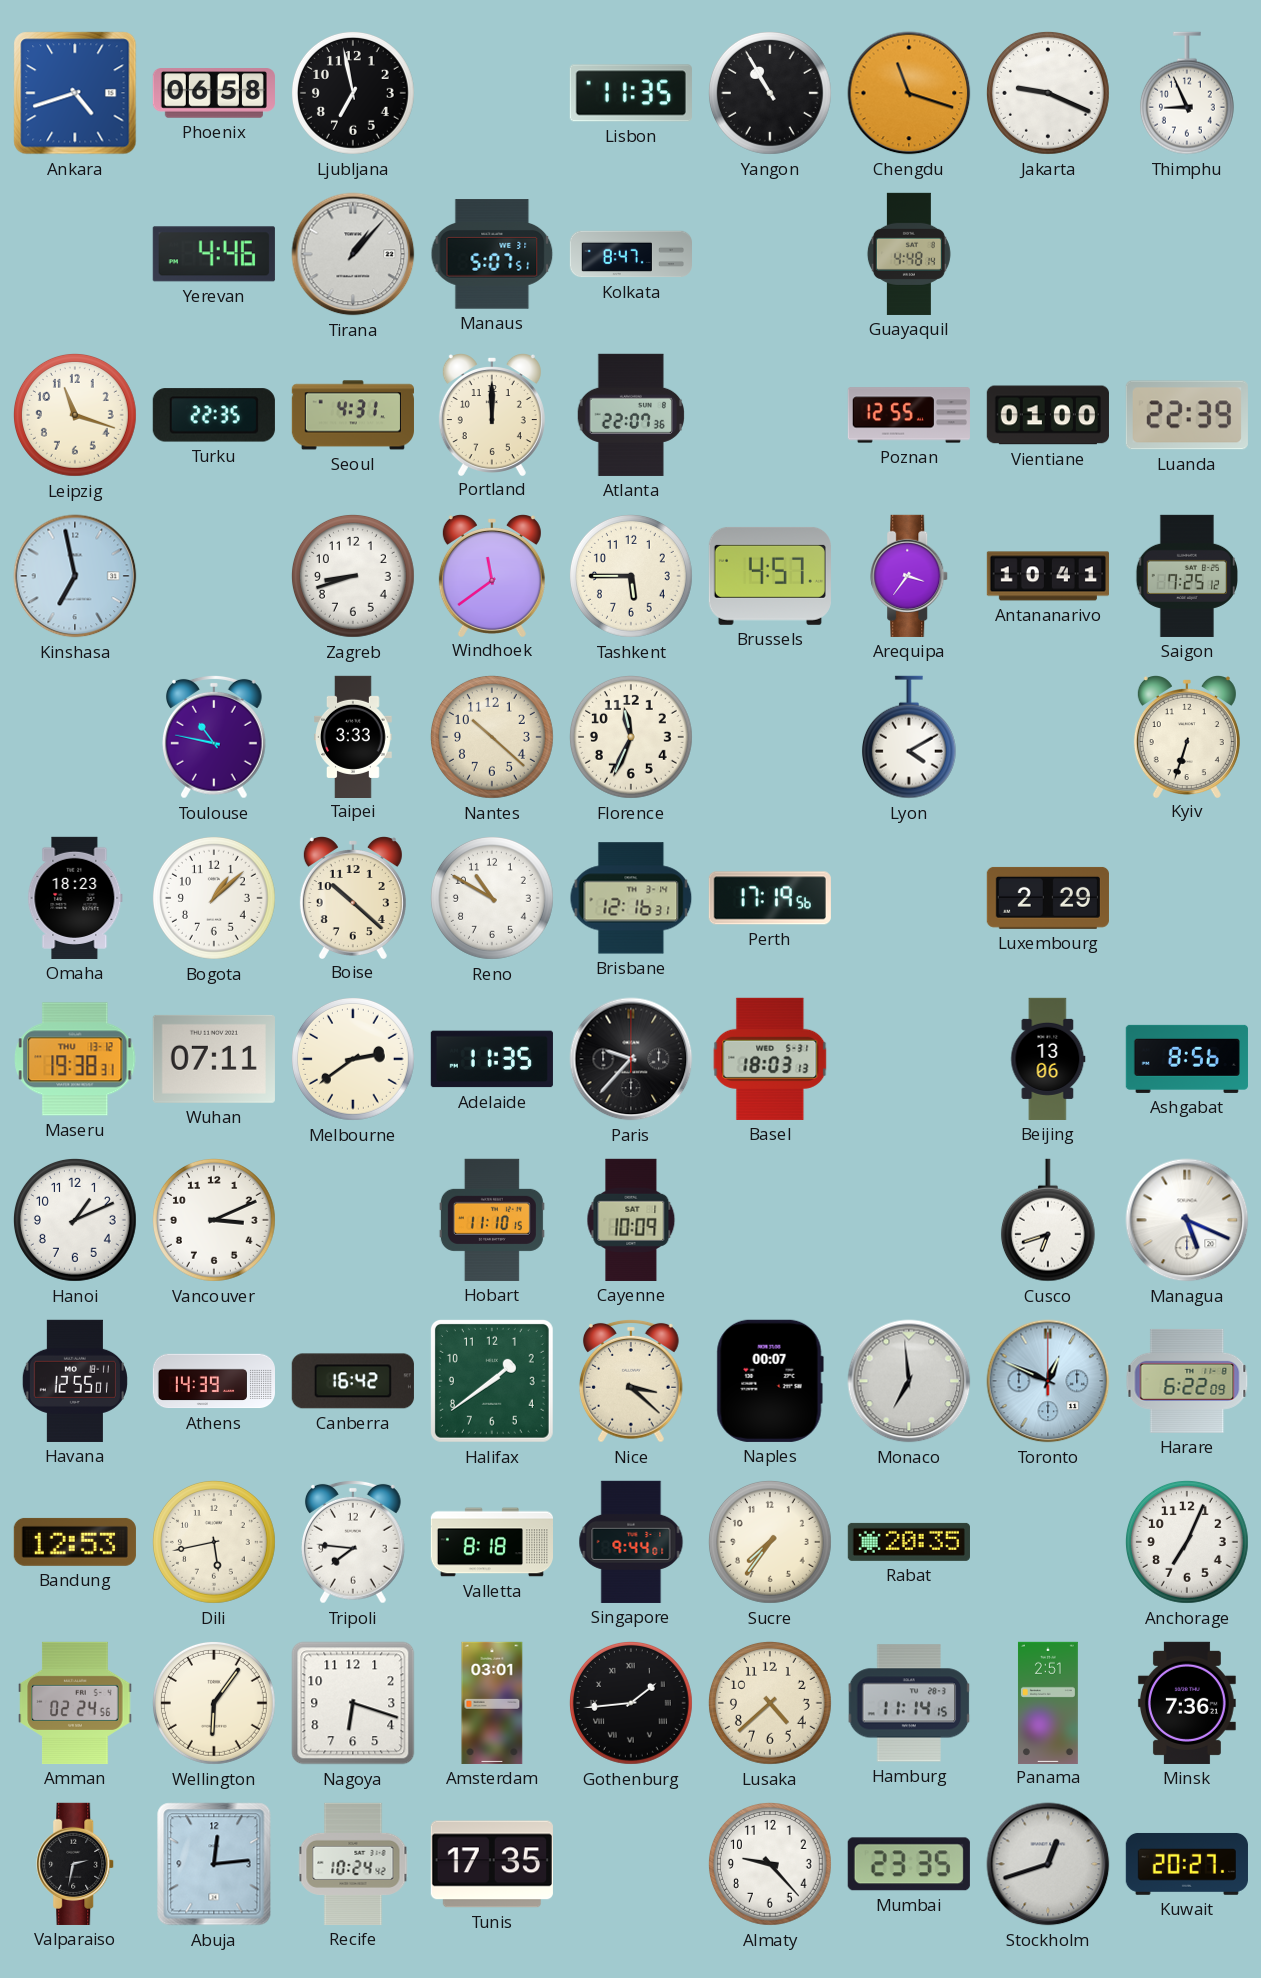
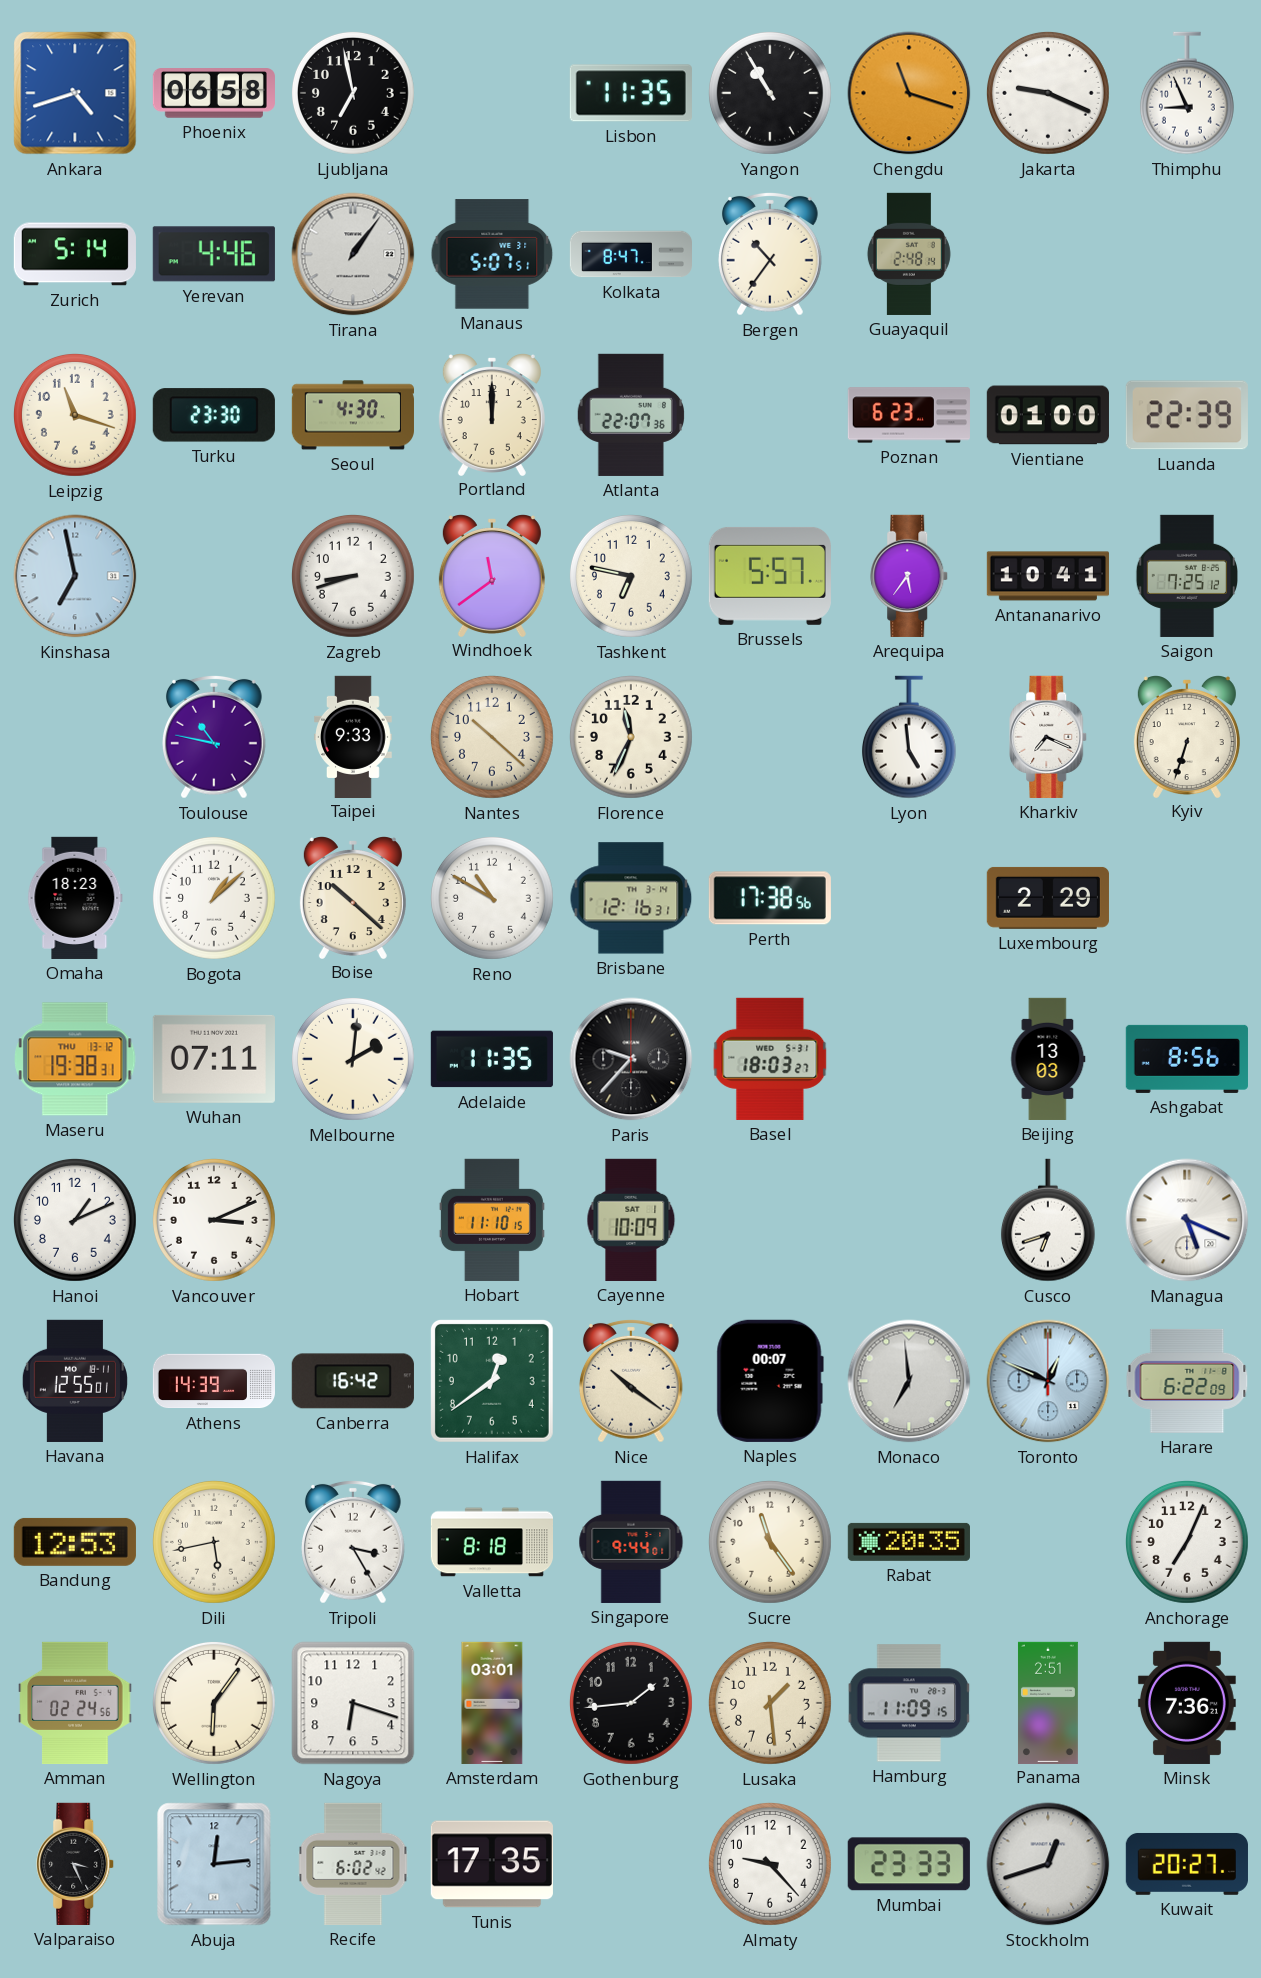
Zurich: none -> 5:14 (75, 254)
Tirana: 1:07 -> 1:06 (353, 254)
Bergen: none -> 10:36 (770, 254)
Guayaquil: 4:48 -> 2:48 (909, 254)
Turku: 22:35 -> 23:30 (214, 415)
Seoul: 4:31 -> 4:30 (353, 415)
Poznan: 12:55 -> 6:23 (909, 415)
Tashkent: 5:45 -> 6:47 (631, 576)
Brussels: 4:57 -> 5:57 (770, 576)
Arequipa: 3:36 -> 5:36 (910, 576)
Taipei: 3:33 -> 9:33 (354, 736)
Lyon: 4:10 -> 4:59 (909, 737)
Kharkiv: none -> 7:19 (1049, 737)
Perth: 17:19 -> 17:38 (770, 898)
Melbourne: 2:39 -> 2:01 (353, 1059)
Basel: 18:03:13 -> 18:03:27 (770, 1059)
Beijing: 13:06 -> 13:03 (1048, 1059)
Halifax: 1:39 -> 12:39 (492, 1381)
Nice: 3:22 -> 10:21 (631, 1381)
Tripoli: 7:46 -> 3:25 (353, 1542)
Sucre: 7:36 -> 11:24 (770, 1542)
Gothenburg numerals: Roman -> Arabic (631, 1703)
Lusaka: 4:38 -> 1:29 (770, 1703)
Hamburg: 11:14 -> 11:09 (909, 1703)
Valparaiso: 2:32 -> 3:26 (76, 1864)
Recife: 10:24 -> 6:02 (353, 1864)
Mumbai: 23:35 -> 23:33 (909, 1864)
